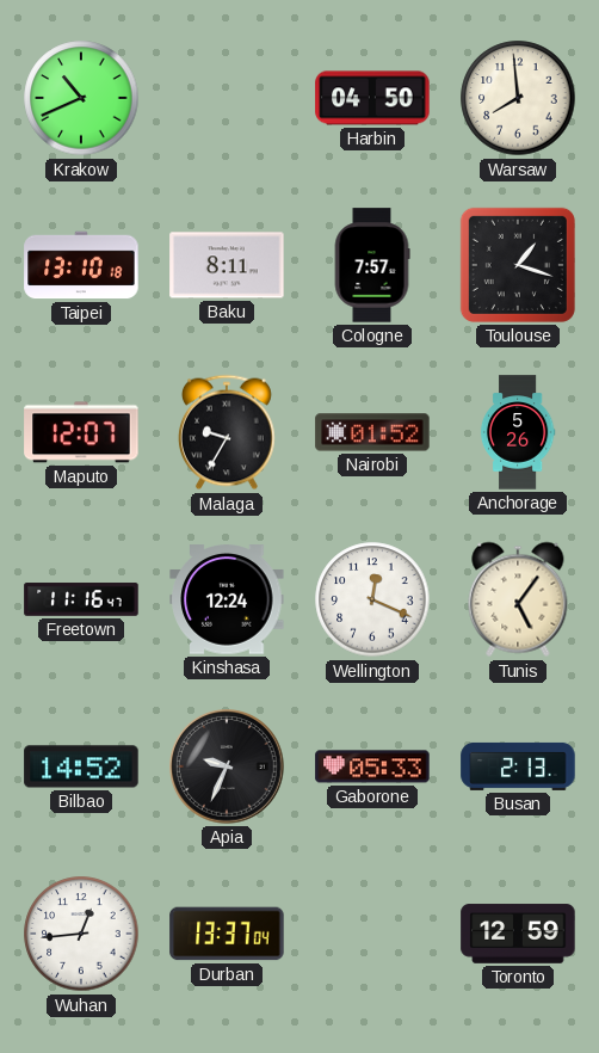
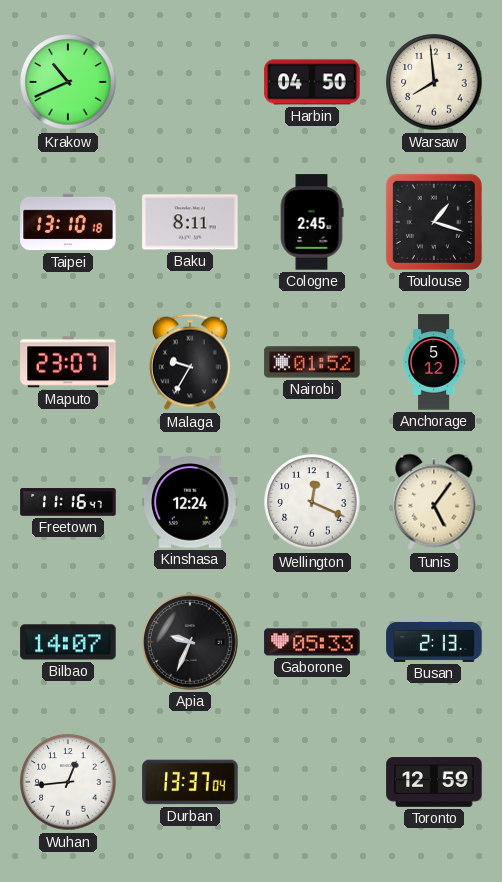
Cologne: 7:57 -> 2:45 (312, 222)
Maputo: 12:07 -> 23:07 (68, 362)
Anchorage: 5:26 -> 5:12 (434, 362)
Bilbao: 14:52 -> 14:07 (68, 642)
